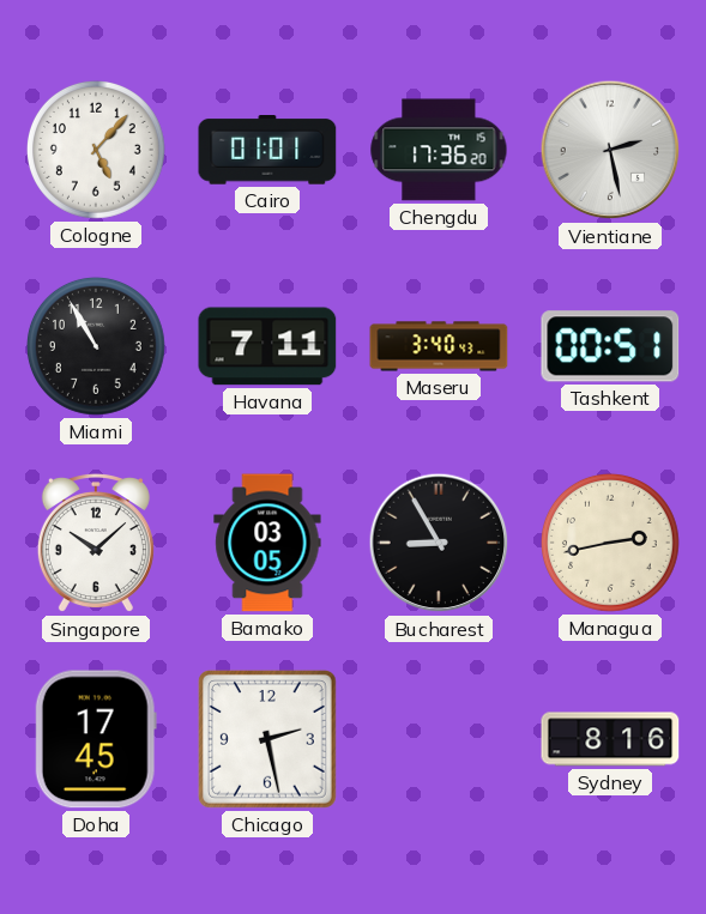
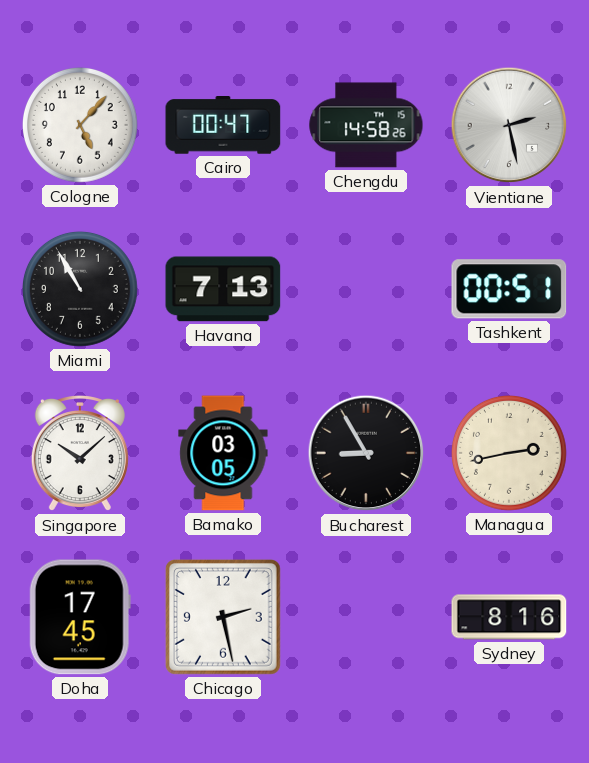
Cairo: 01:01 -> 00:47 (223, 126)
Chengdu: 17:36 -> 14:58 (366, 125)
Havana: 7:11 -> 7:13 (223, 289)
Maseru: 3:40 -> none (439, 346)
